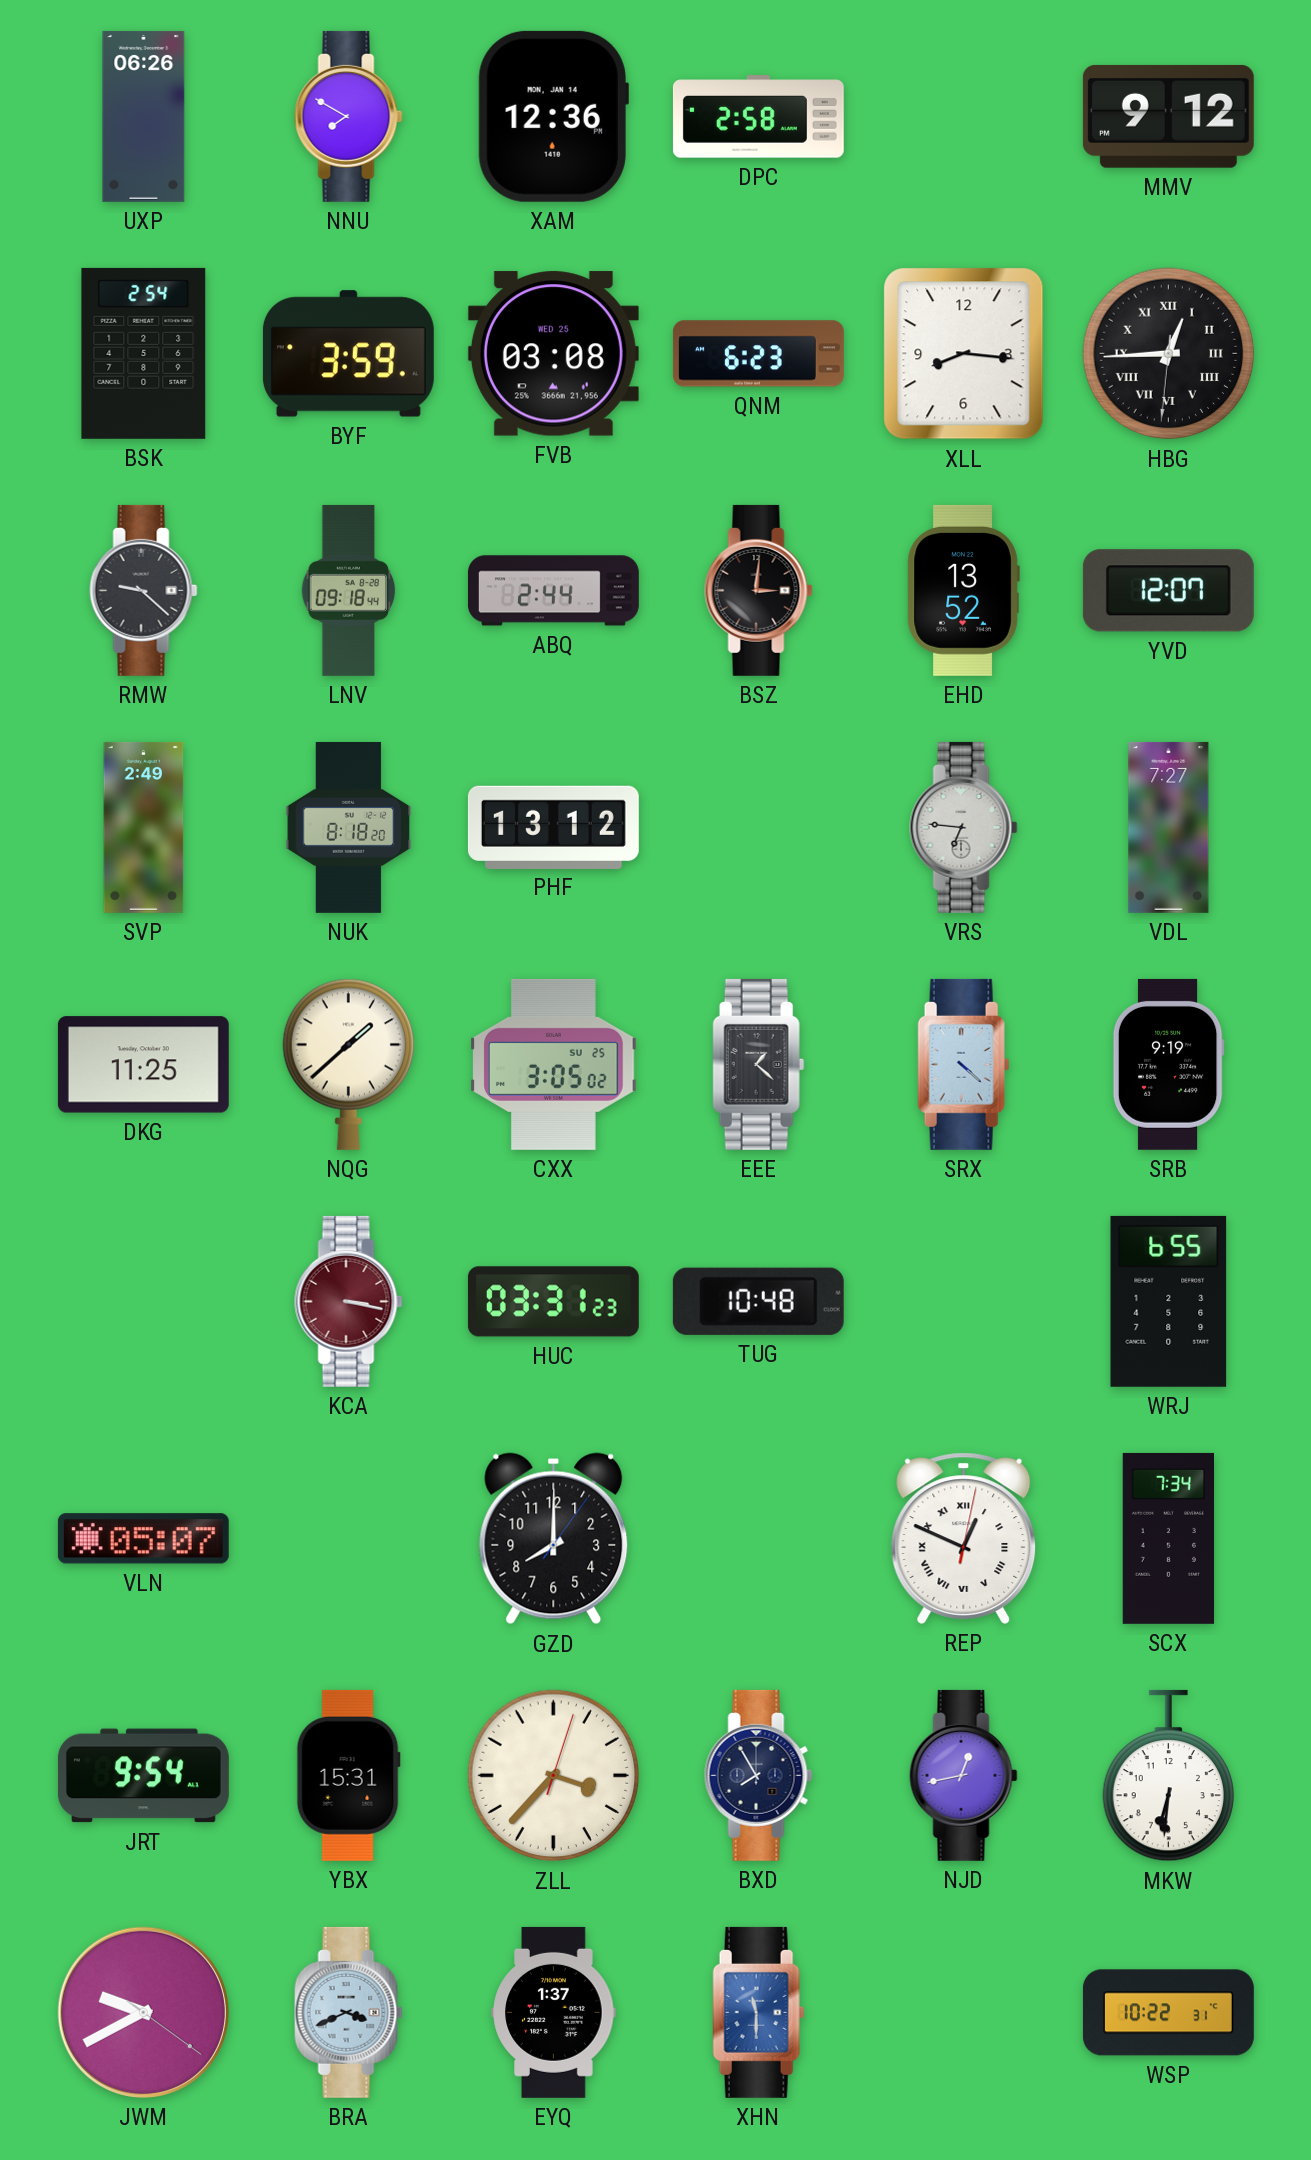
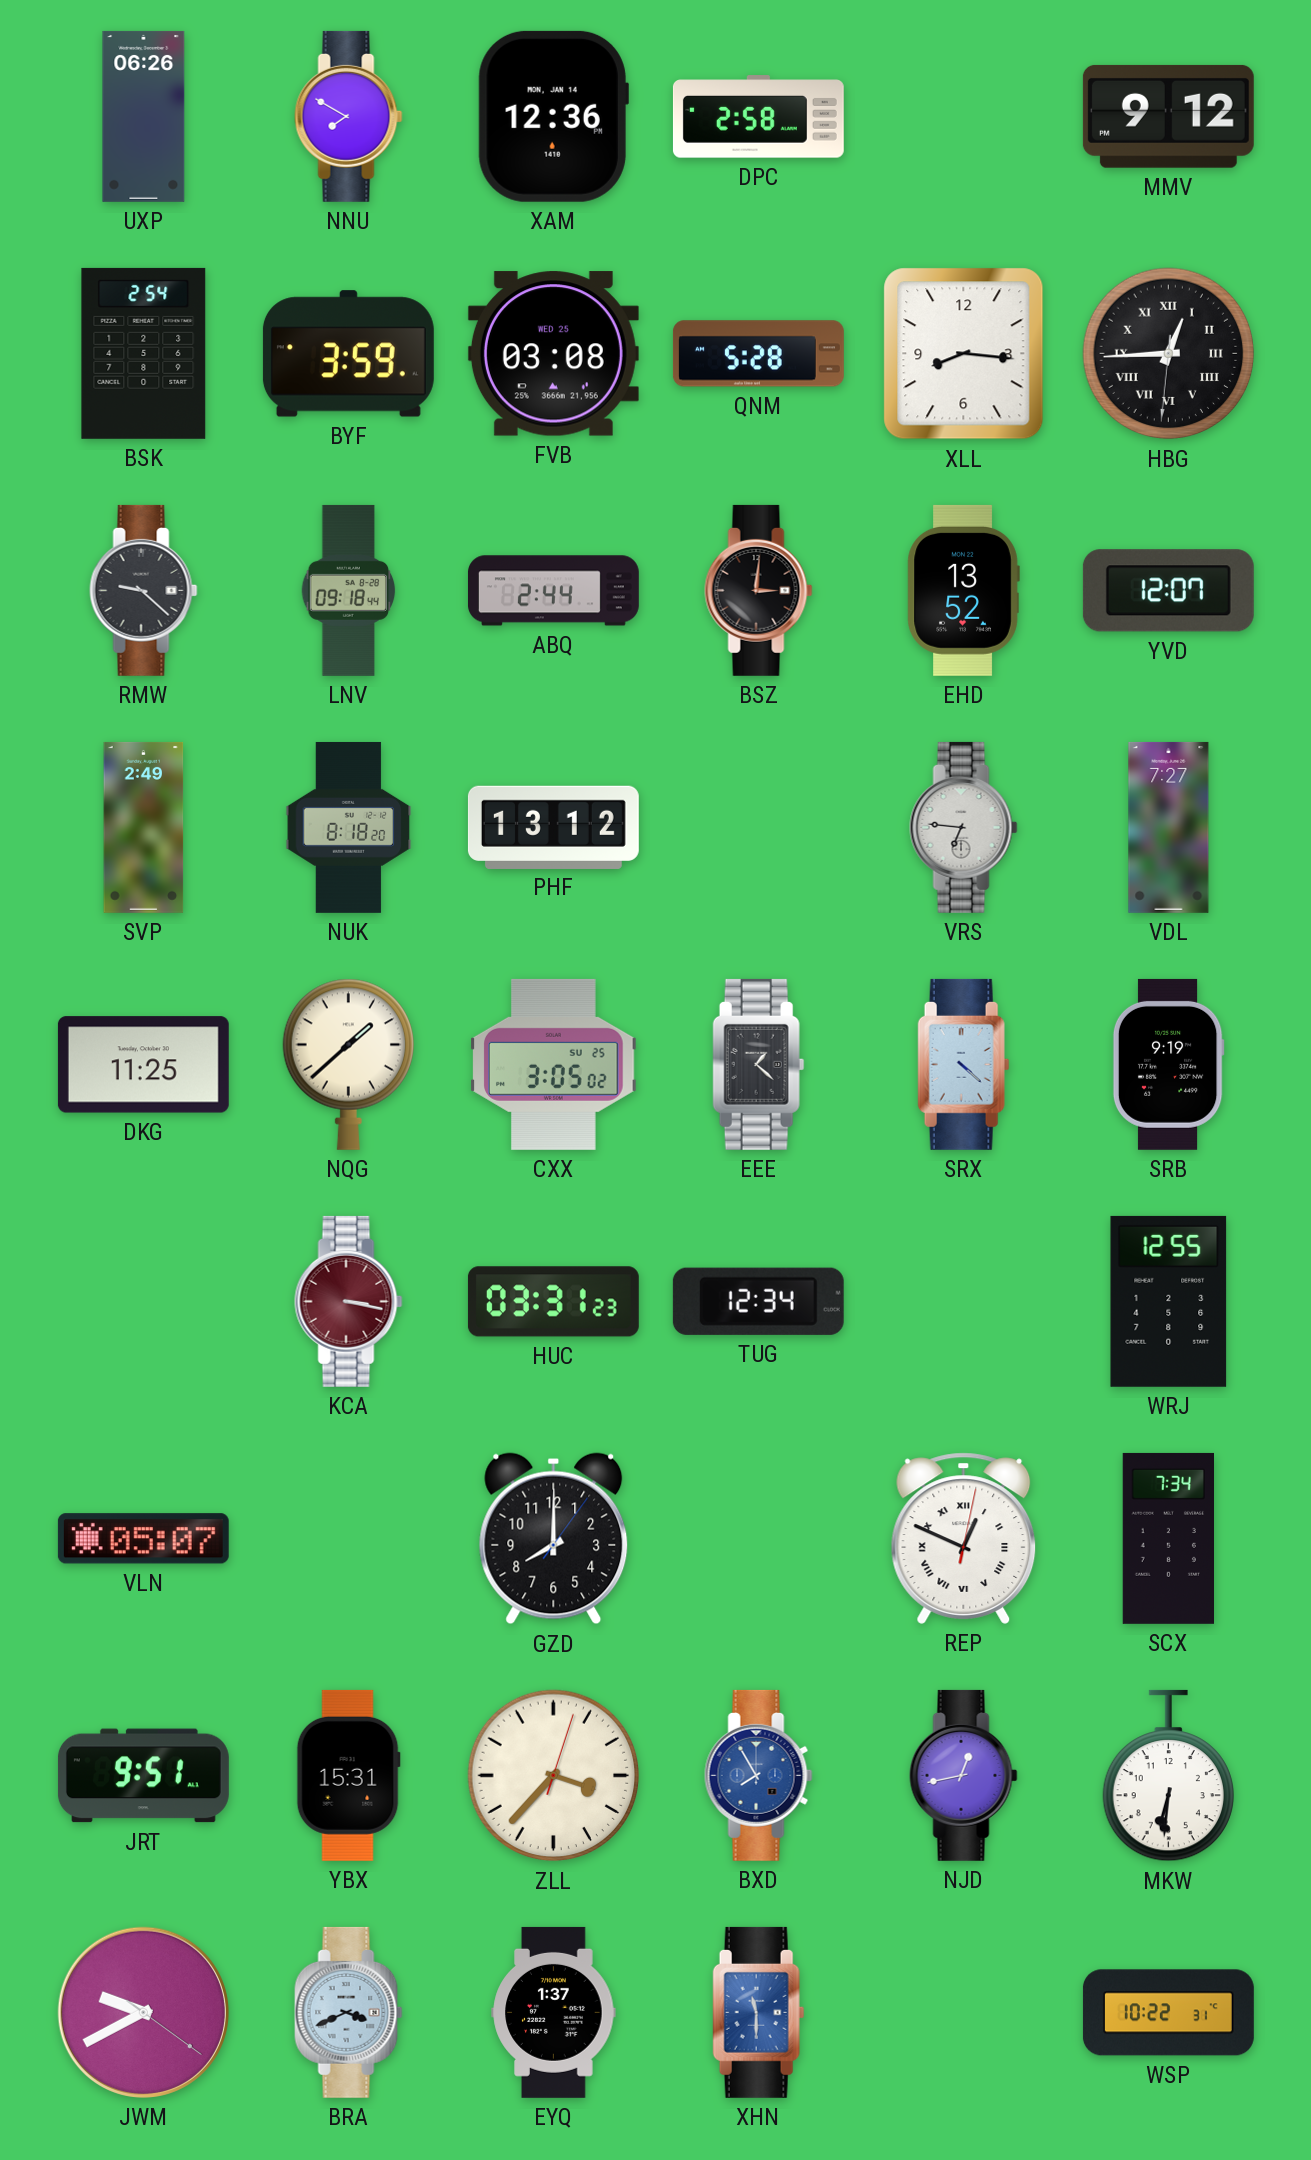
QNM: 6:23 -> 5:28 (758, 354)
TUG: 10:48 -> 12:34 (758, 1301)
WRJ: 6:55 -> 12:55 (1169, 1301)
JRT: 9:54 -> 9:51 (143, 1776)
BXD dial: navy -> blue (759, 1775)
